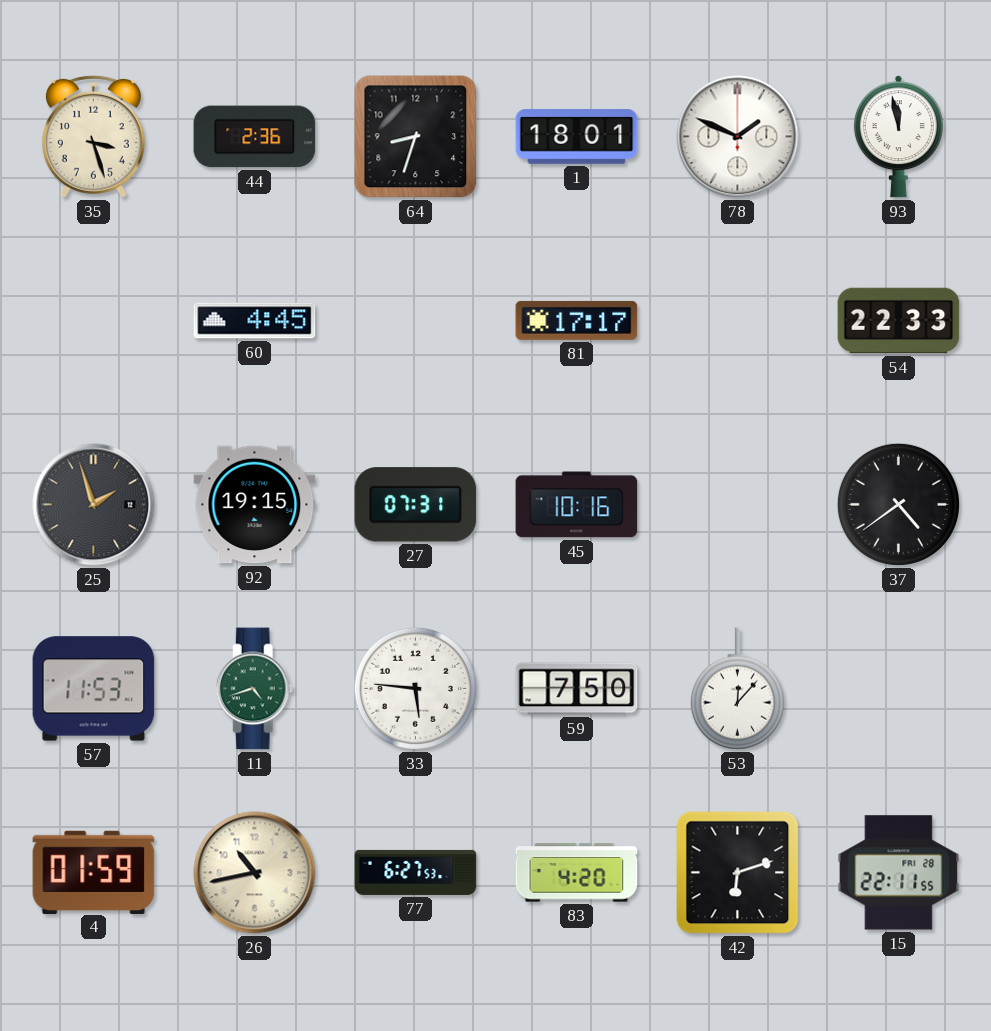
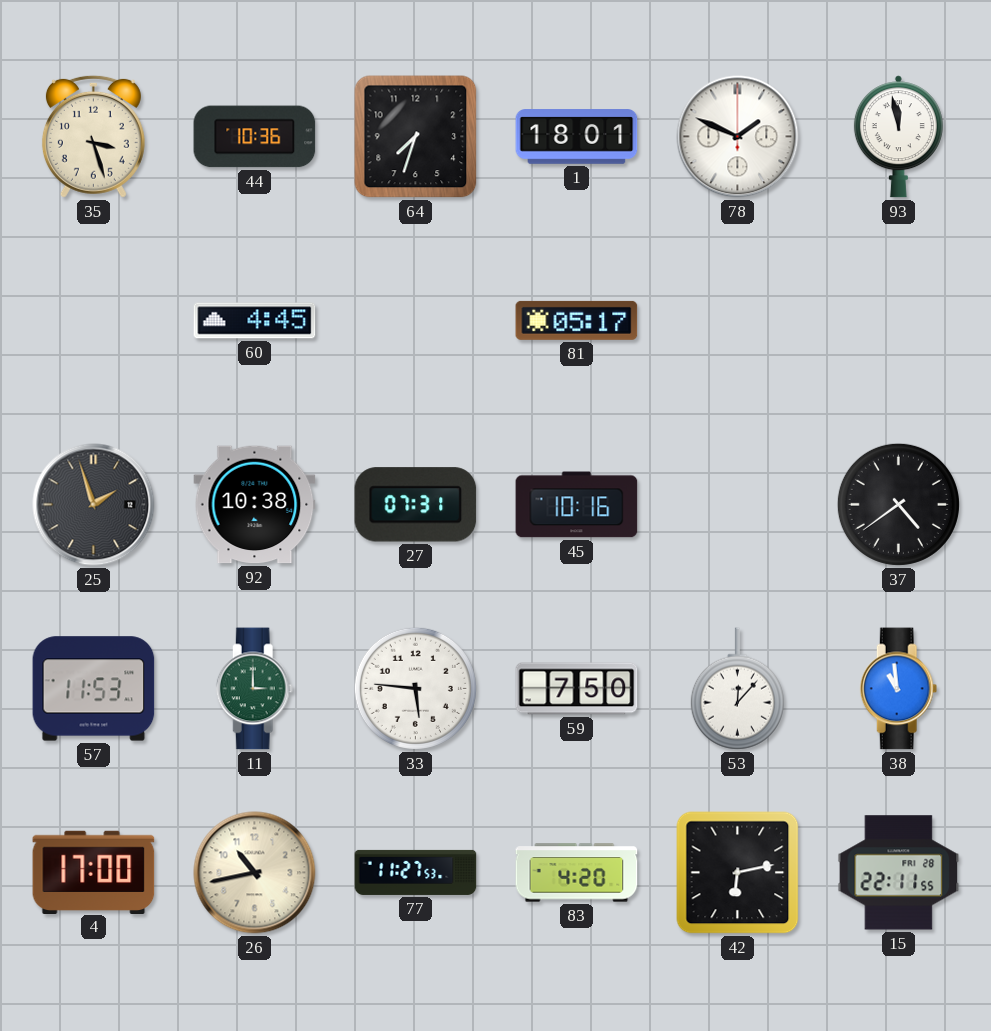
44: 2:36 -> 10:36 (255, 137)
64: 8:33 -> 7:33 (416, 137)
81: 17:17 -> 05:17 (577, 320)
54: 22:33 -> none (899, 321)
92: 19:15 -> 10:38 (255, 505)
11: 4:42 -> 3:00 (255, 689)
38: none -> 10:59 (899, 689)
4: 01:59 -> 17:00 (94, 872)
77: 6:27 -> 11:27 (416, 872)
42: 6:12 -> 6:13 (738, 873)
